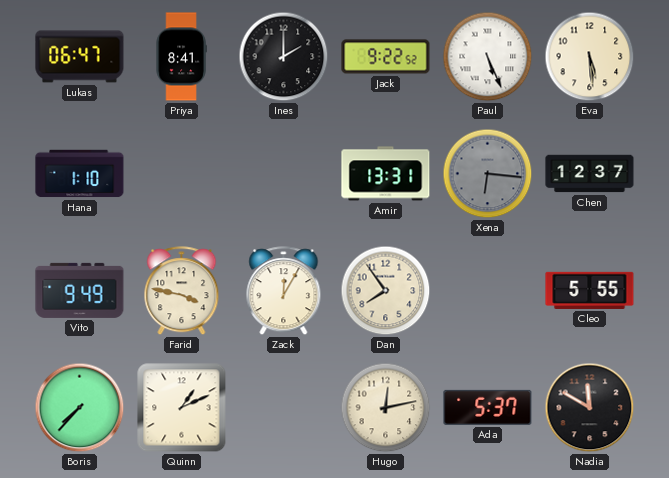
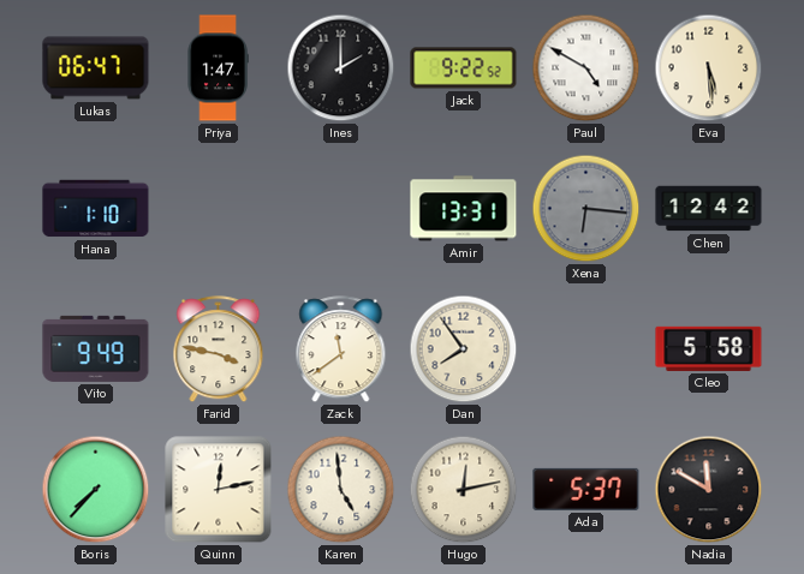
Priya: 8:41 -> 1:47 (218, 68)
Paul: 5:26 -> 4:50 (586, 68)
Chen: 12:37 -> 12:42 (709, 209)
Zack: 12:05 -> 11:39 (341, 349)
Cleo: 5:55 -> 5:58 (709, 348)
Quinn: 1:11 -> 12:13 (219, 490)
Karen: none -> 4:59 (341, 490)
